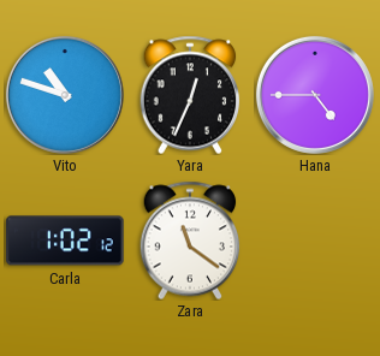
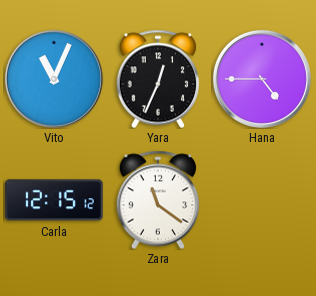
Vito: 10:48 -> 11:04 (54, 79)
Carla: 1:02 -> 12:15 (54, 200)
